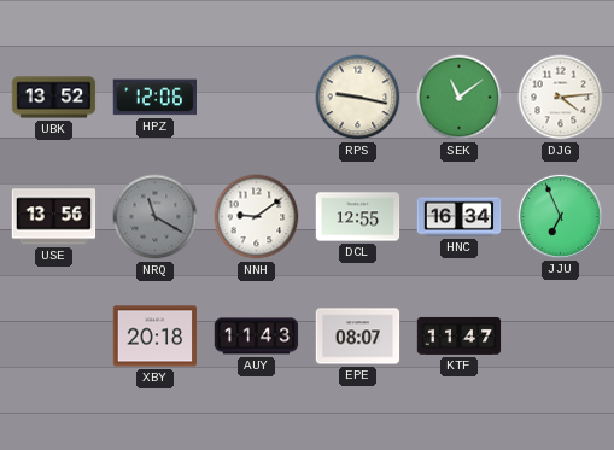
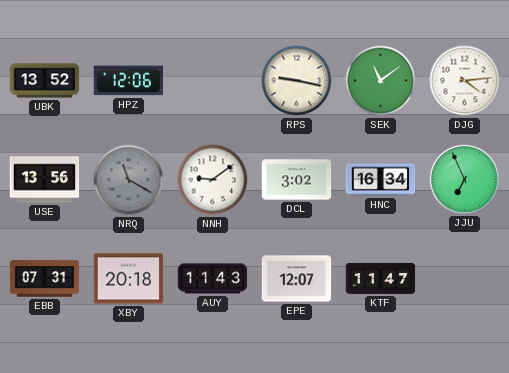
DCL: 12:55 -> 3:02 (297, 180)
EBB: none -> 07:31 (45, 279)
EPE: 08:07 -> 12:07 (297, 279)
